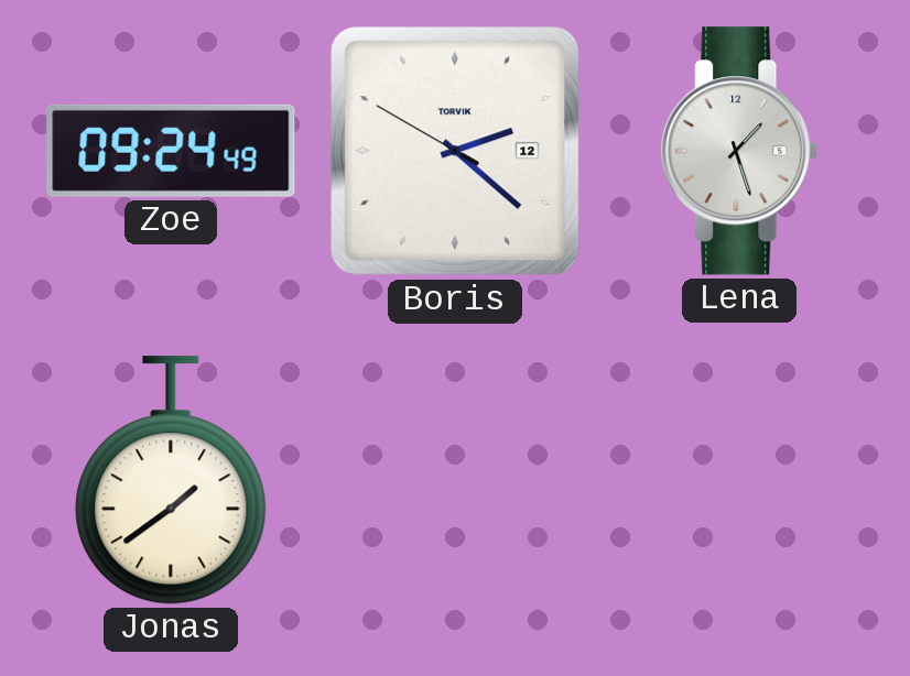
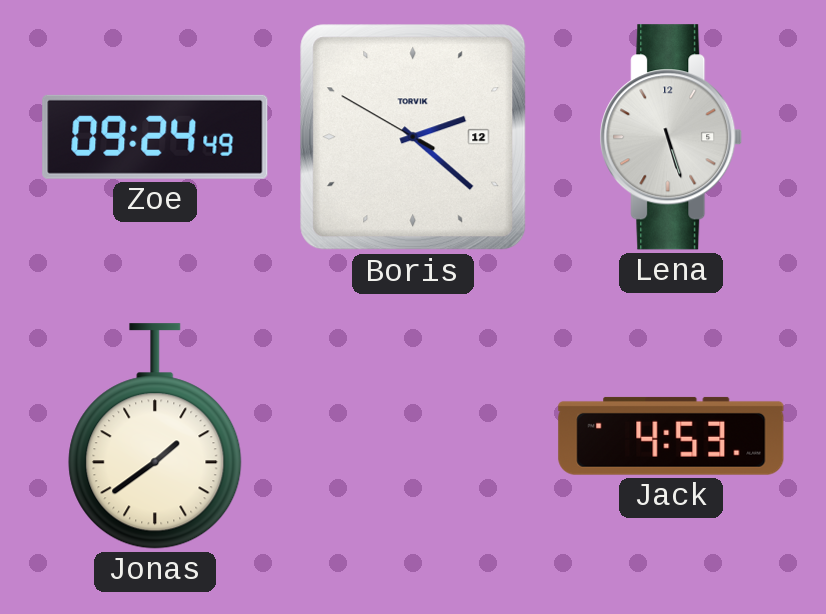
Lena: 1:27 -> 5:27 (671, 137)
Jack: none -> 4:53 (671, 436)
